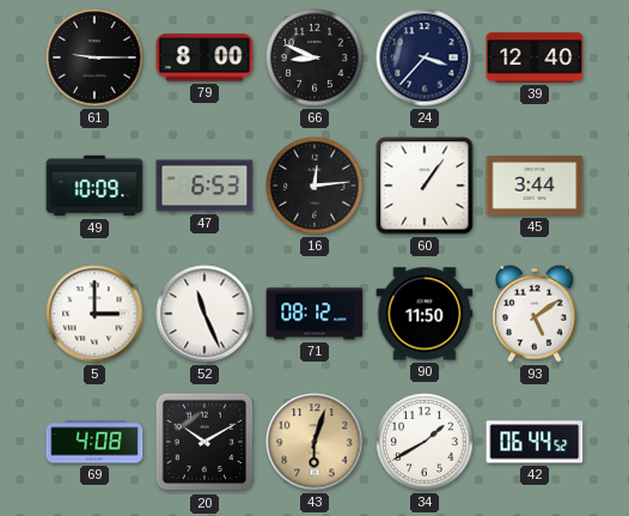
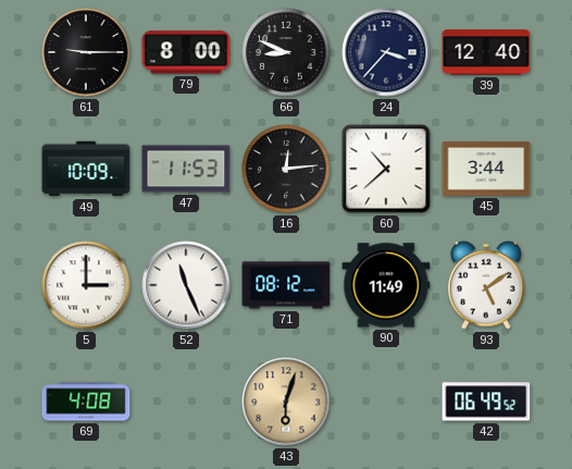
47: 6:53 -> 11:53 (186, 169)
60: 1:06 -> 10:38 (386, 169)
90: 11:50 -> 11:49 (386, 285)
20: 10:10 -> none (204, 442)
34: 1:40 -> none (425, 442)
42: 06:44 -> 06:49 (486, 402)
